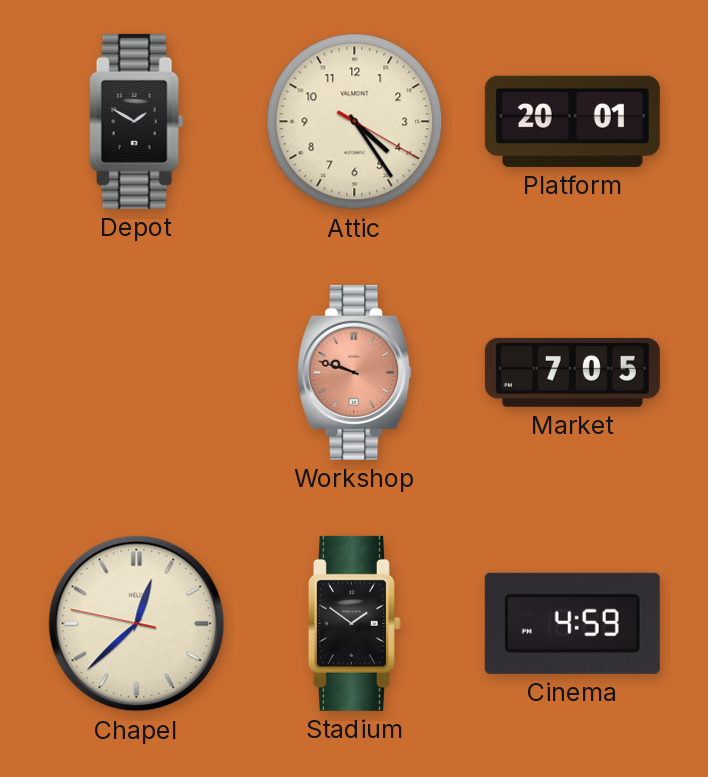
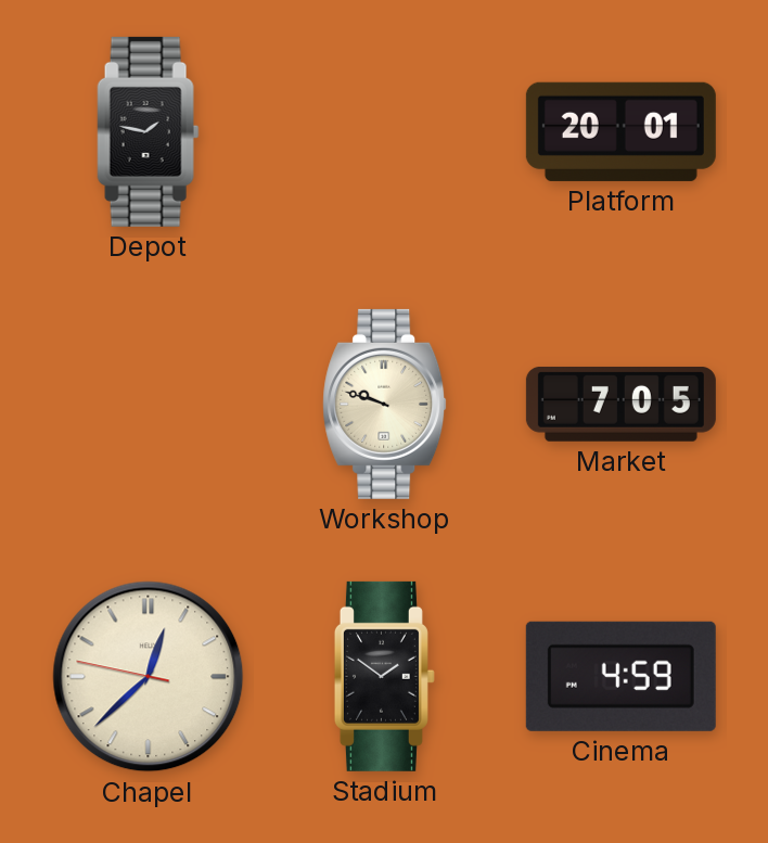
Depot: 1:50 -> 1:47 (149, 131)
Attic: 4:24 -> none (355, 122)
Workshop dial: salmon -> cream (385, 404)
